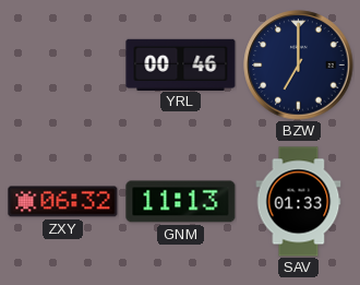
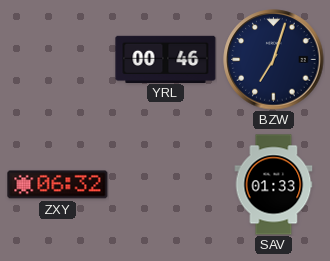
BZW: 7:00 -> 7:03 (274, 60)
GNM: 11:13 -> none (181, 202)
